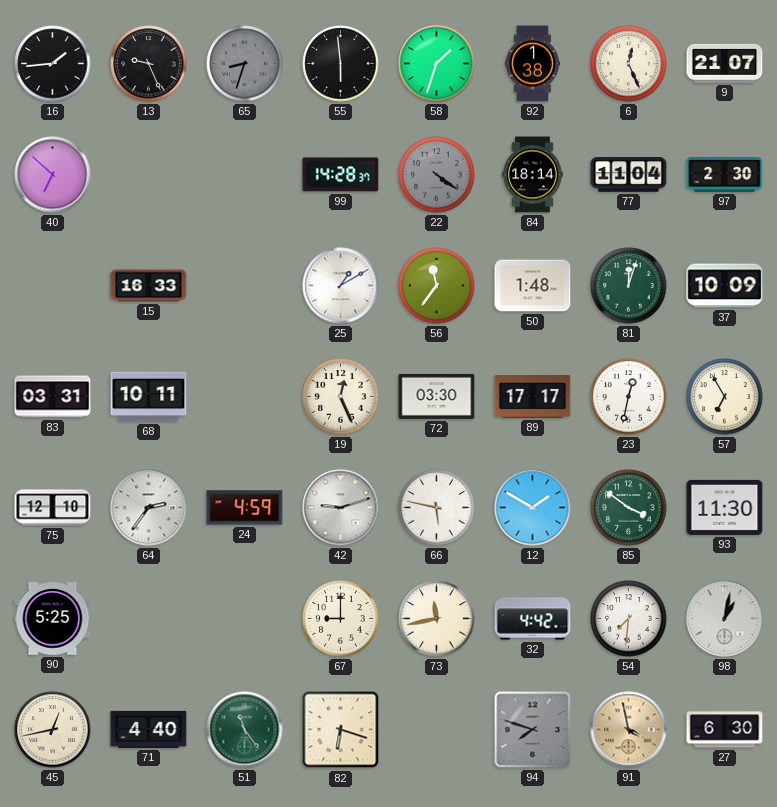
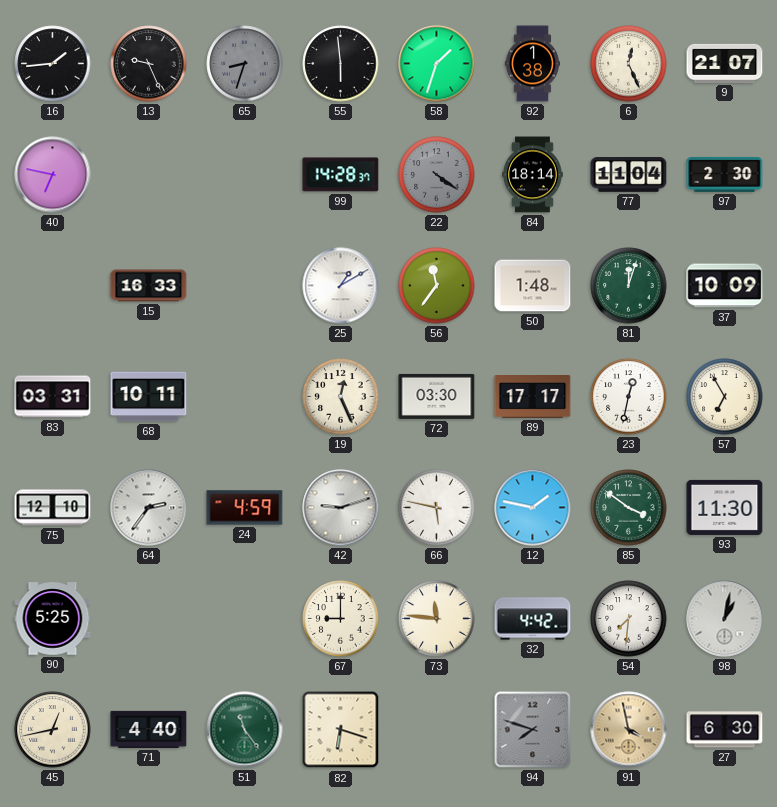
40: 6:52 -> 6:47 (53, 175)
12: 1:50 -> 1:47 (533, 508)
73: 11:43 -> 11:46 (437, 619)
